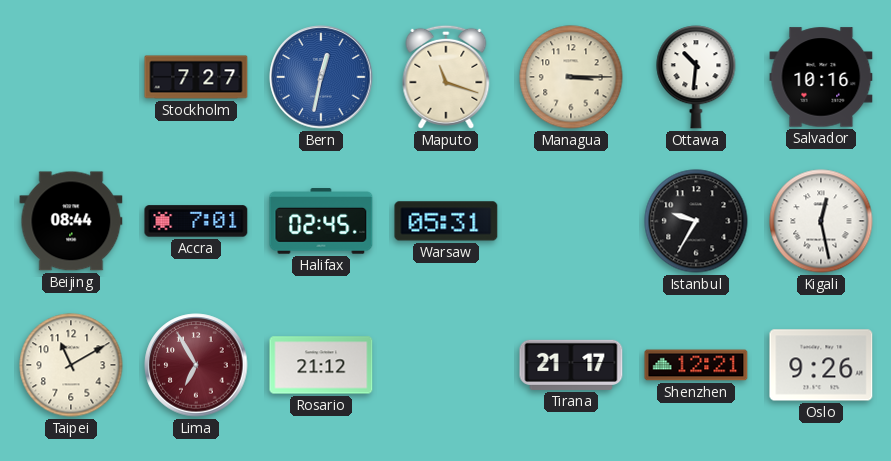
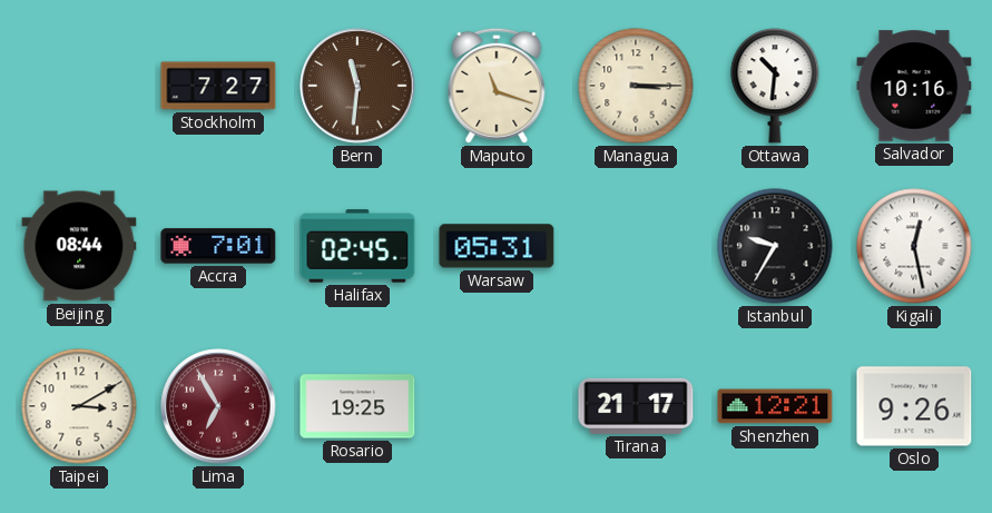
Bern: 12:32 -> 11:31 (357, 86)
Bern dial: blue -> brown (357, 86)
Taipei: 11:10 -> 3:10 (79, 406)
Rosario: 21:12 -> 19:25 (357, 406)
